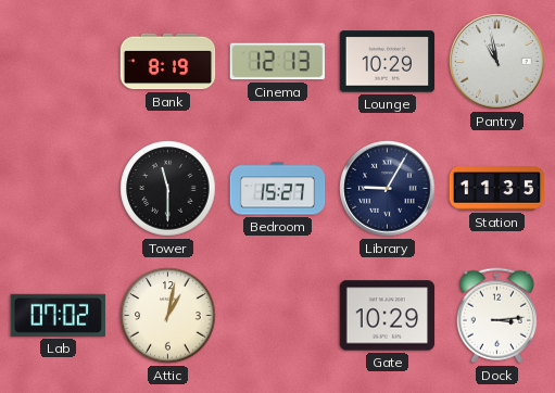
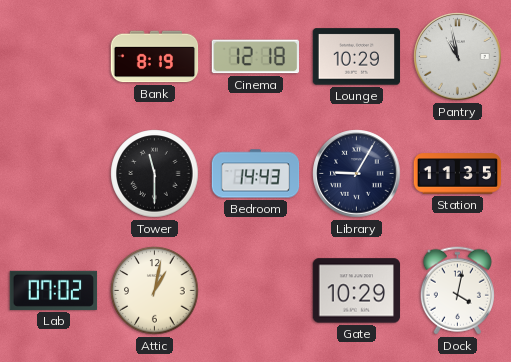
Cinema: 12:13 -> 12:18 (256, 57)
Bedroom: 15:27 -> 14:43 (256, 174)
Dock: 3:14 -> 4:02 (457, 291)
